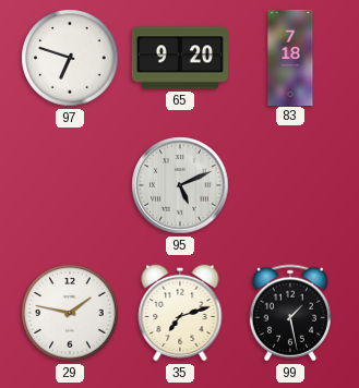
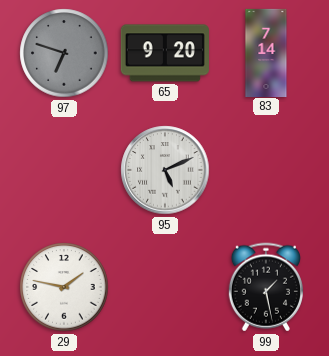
97 dial: white -> grey (64, 53)
83: 7:18 -> 7:14 (266, 52)
35: 7:12 -> none (180, 313)
